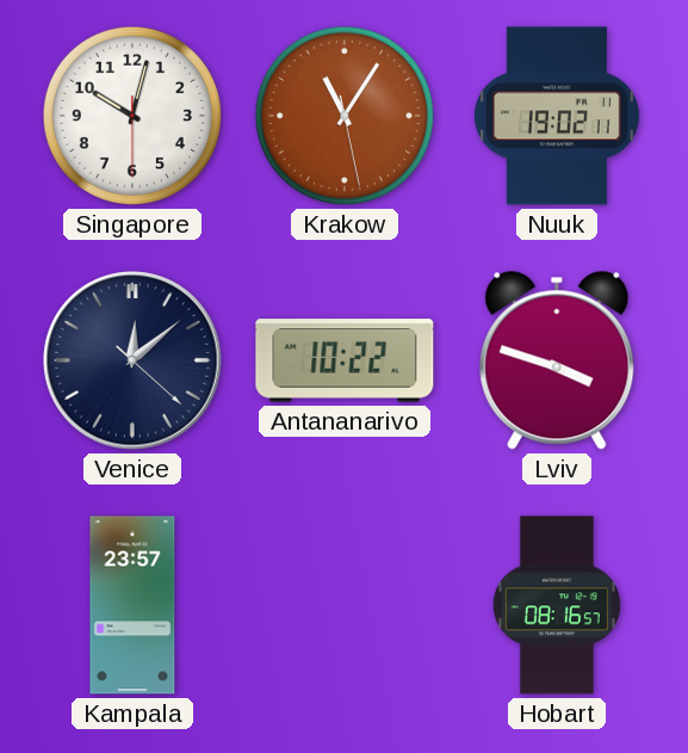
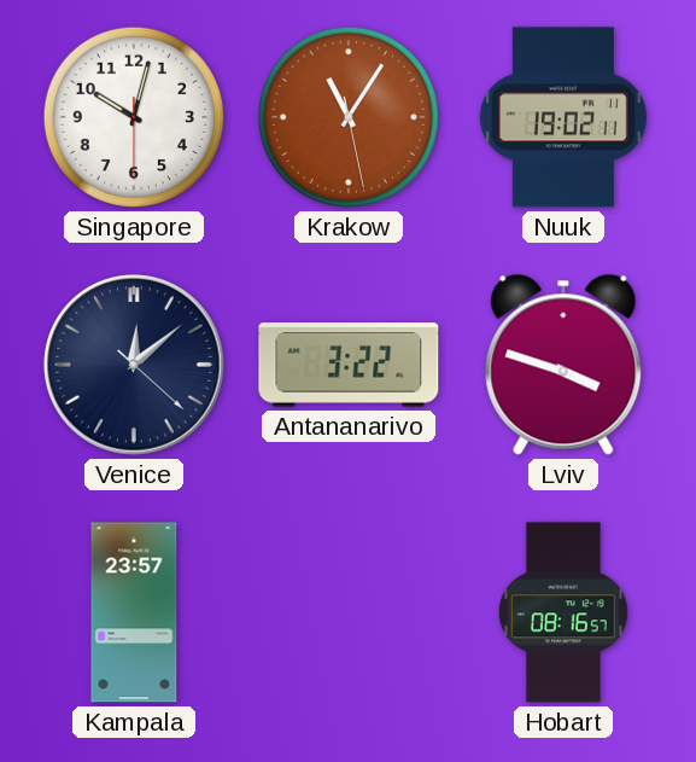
Antananarivo: 10:22 -> 3:22 (349, 365)
